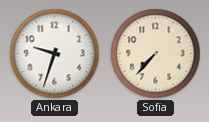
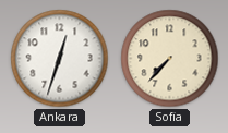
Ankara: 9:33 -> 12:33 (60, 59)
